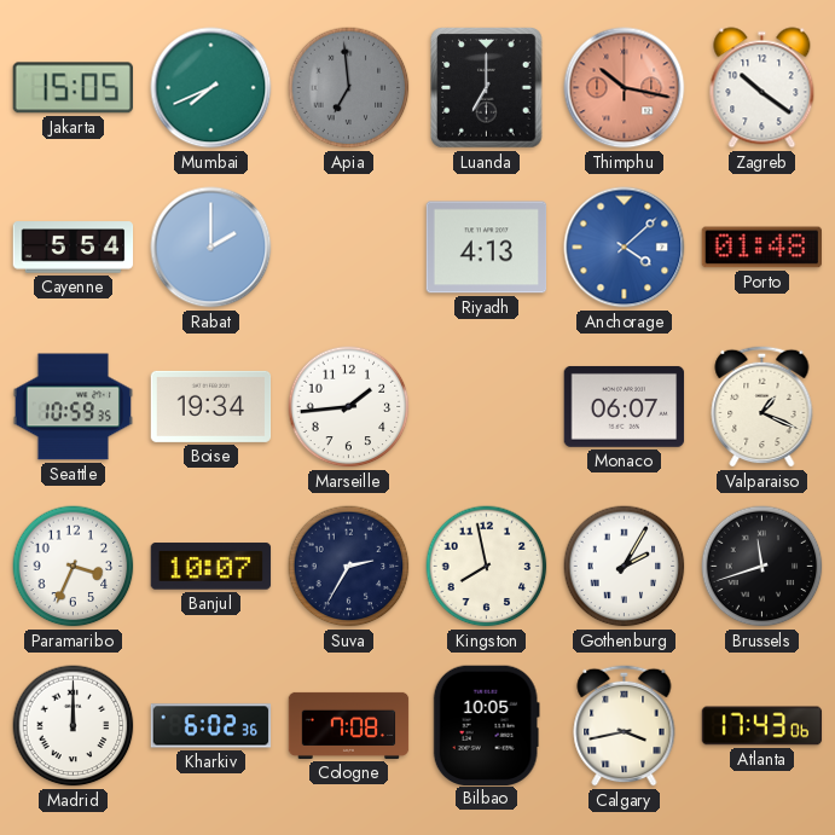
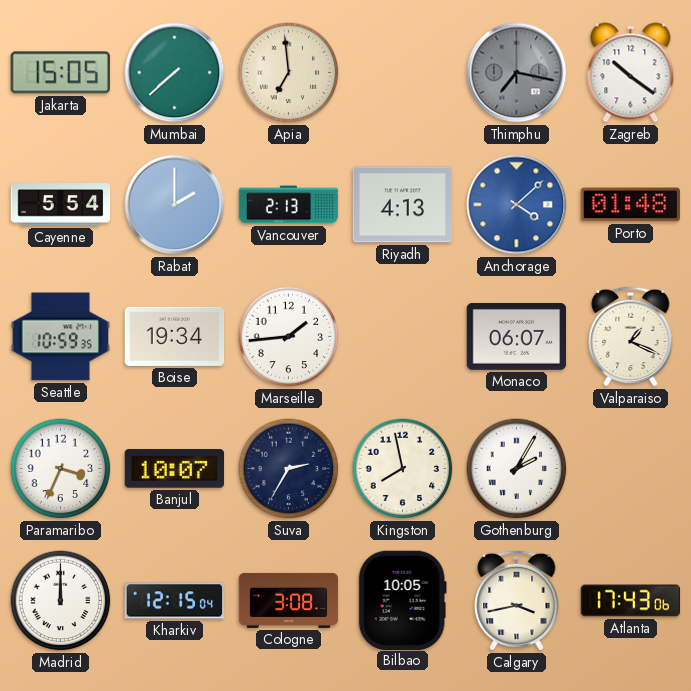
Mumbai: 7:41 -> 7:38 (175, 73)
Apia dial: grey -> cream (289, 73)
Luanda: 7:00 -> none (487, 88)
Thimphu: 10:17 -> 7:17 (517, 73)
Thimphu dial: salmon -> grey (517, 73)
Vancouver: none -> 2:13 (289, 205)
Brussels: 11:42 -> none (762, 567)
Kharkiv: 6:02 -> 12:15 (175, 601)
Cologne: 7:08 -> 3:08 (289, 600)
